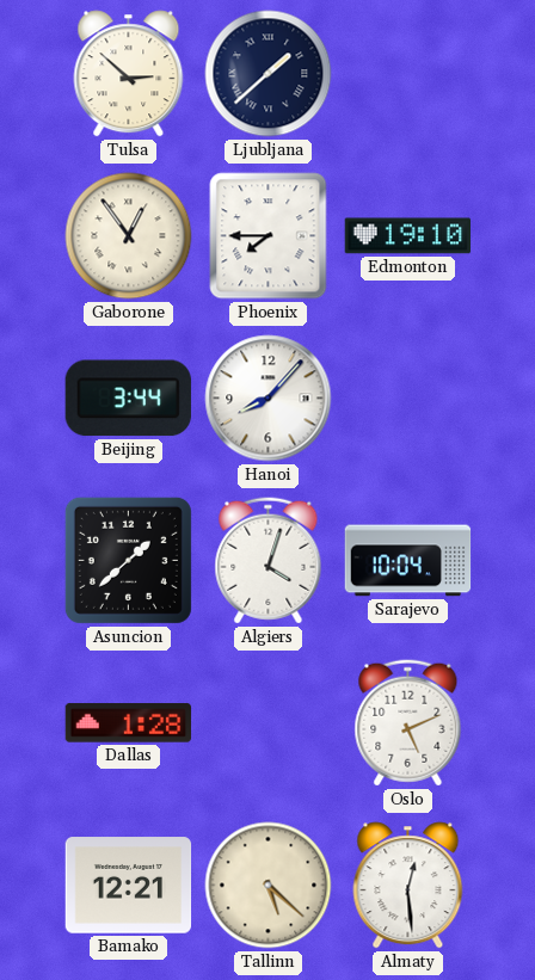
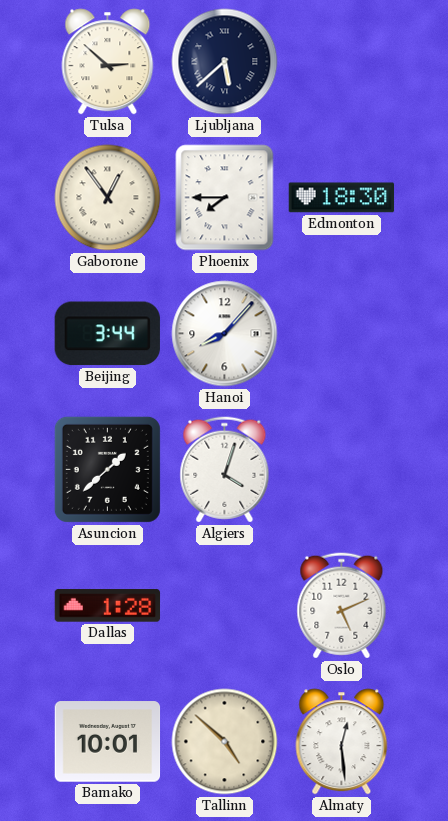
Ljubljana: 1:38 -> 5:38 (225, 62)
Edmonton: 19:10 -> 18:30 (342, 198)
Sarajevo: 10:04 -> none (408, 561)
Bamako: 12:21 -> 10:01 (108, 742)
Tallinn: 5:22 -> 4:52 (225, 742)
